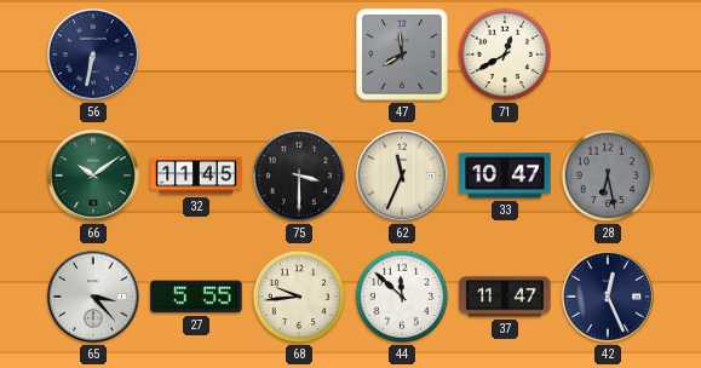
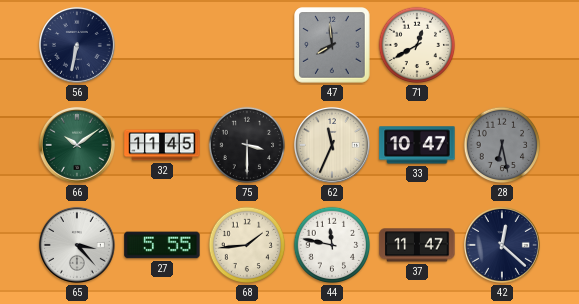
68: 9:44 -> 1:44 (247, 245)
44: 11:52 -> 11:47 (332, 245)
42: 12:26 -> 12:22 (502, 245)
